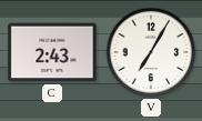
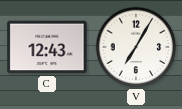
C: 2:43 -> 12:43 (47, 47)
